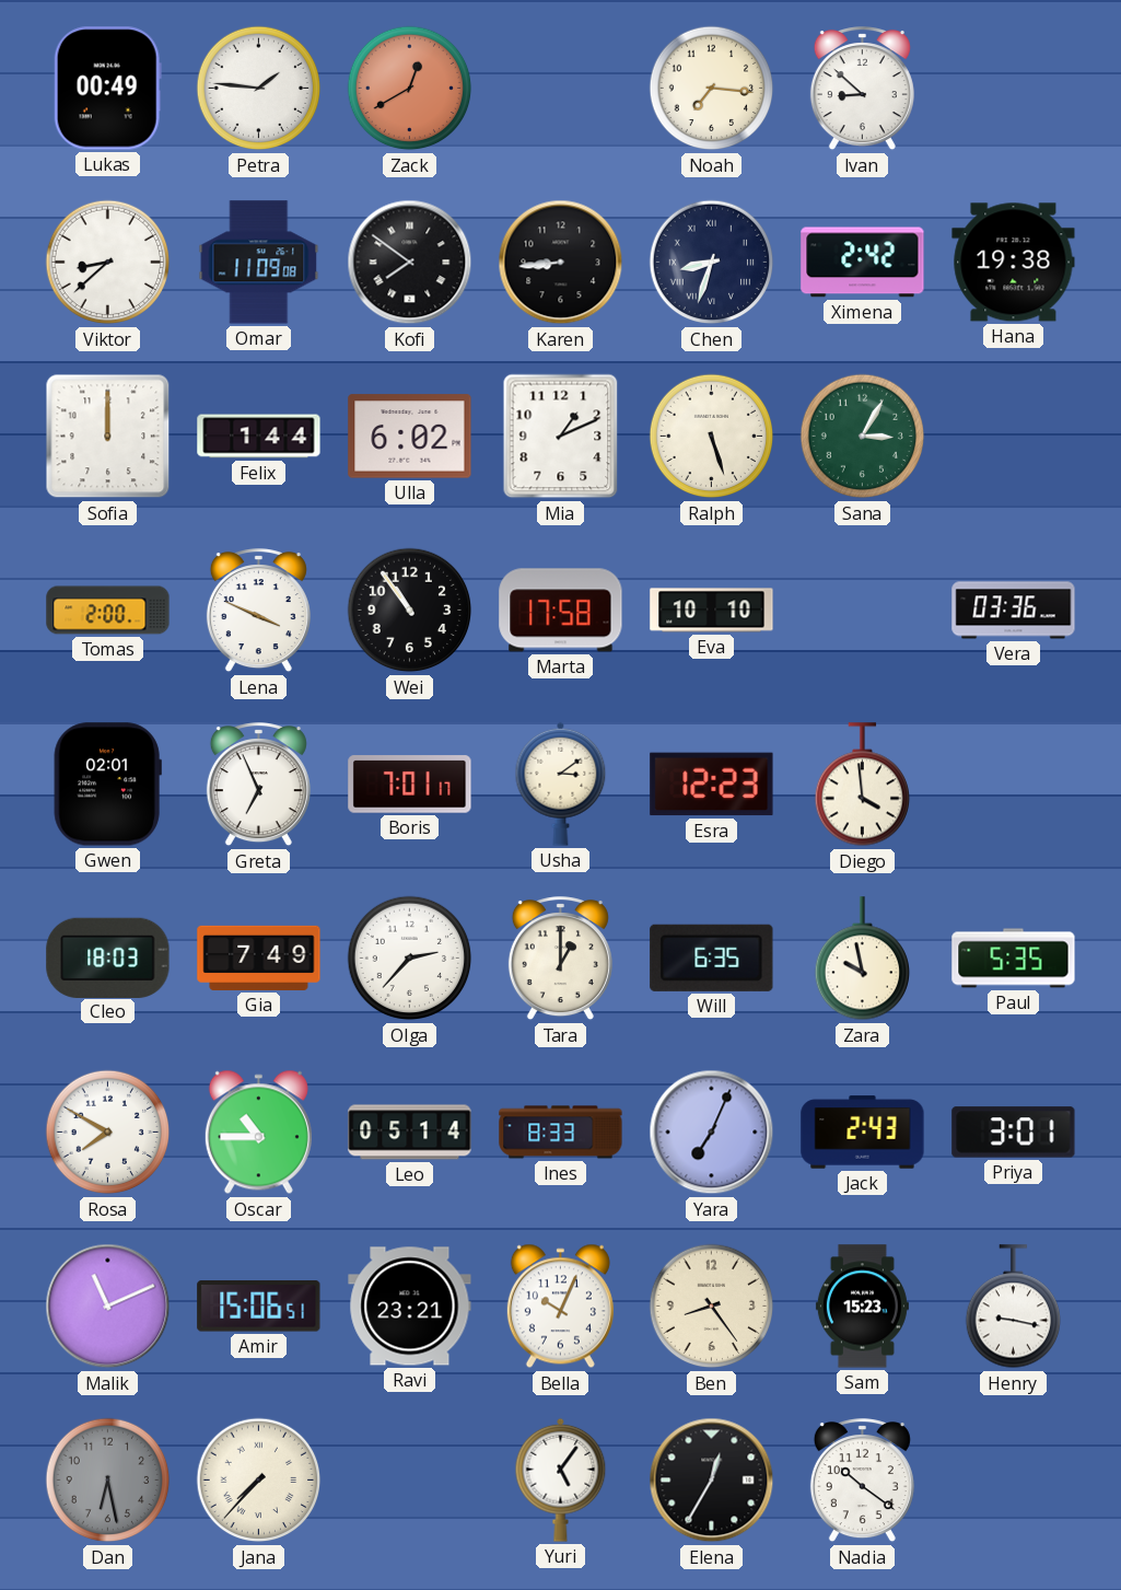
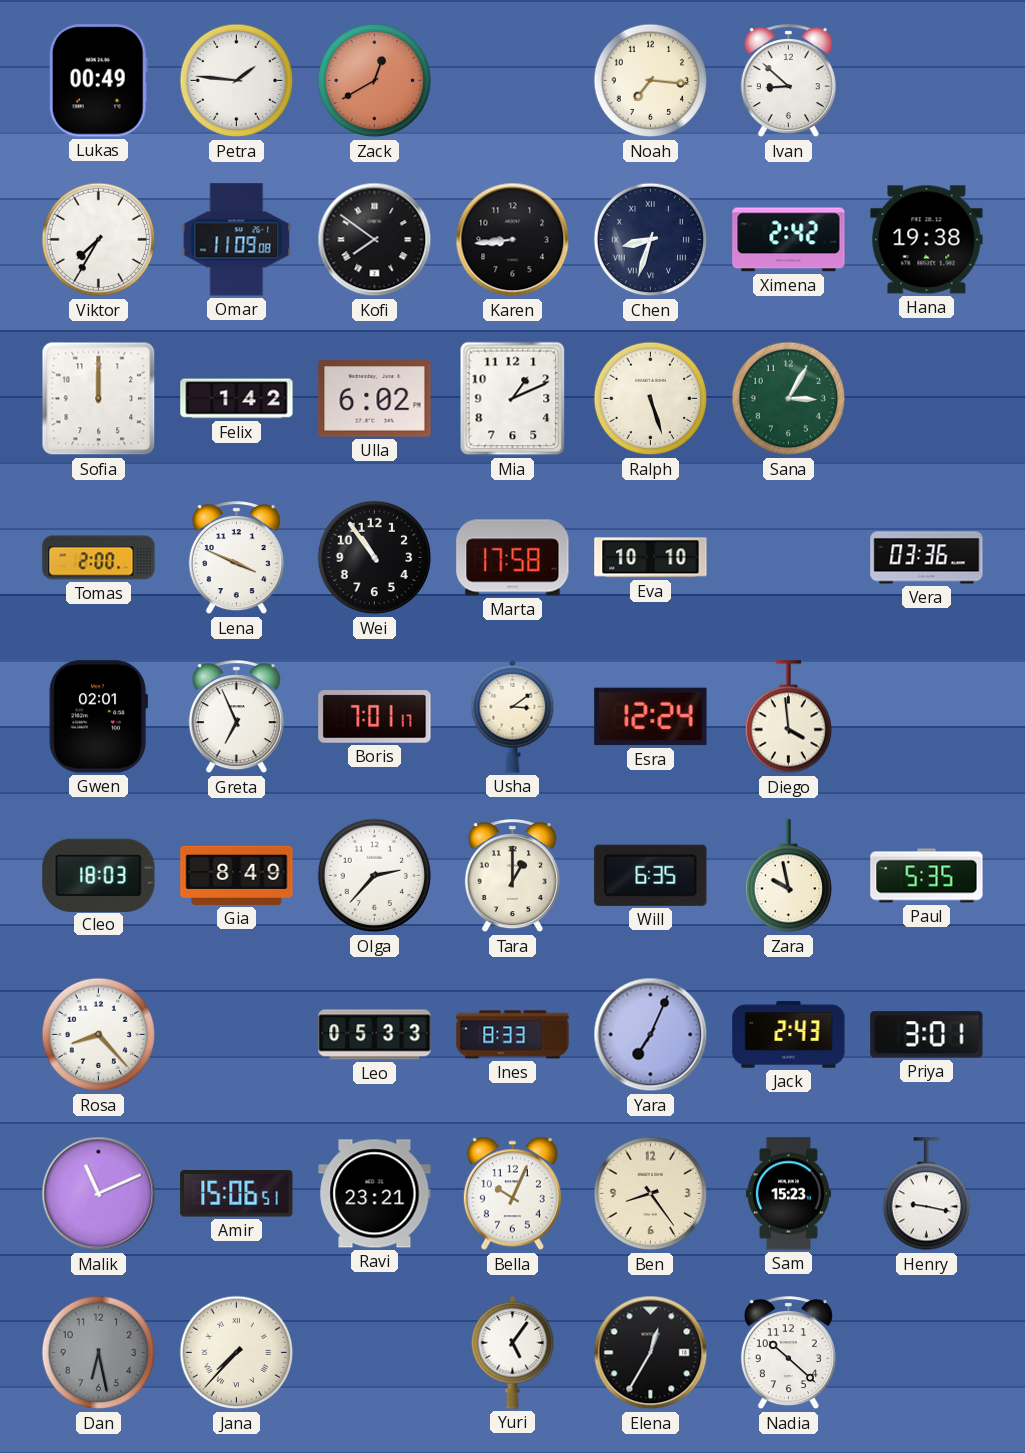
Viktor: 8:38 -> 7:35 (99, 240)
Felix: 1:44 -> 1:42 (237, 399)
Esra: 12:23 -> 12:24 (651, 717)
Gia: 7:49 -> 8:49 (237, 875)
Rosa: 7:50 -> 8:23 (99, 1035)
Oscar: 10:45 -> none (258, 1133)
Leo: 05:14 -> 05:33 (375, 1035)
Nadia: 10:21 -> 10:22 (788, 1353)
